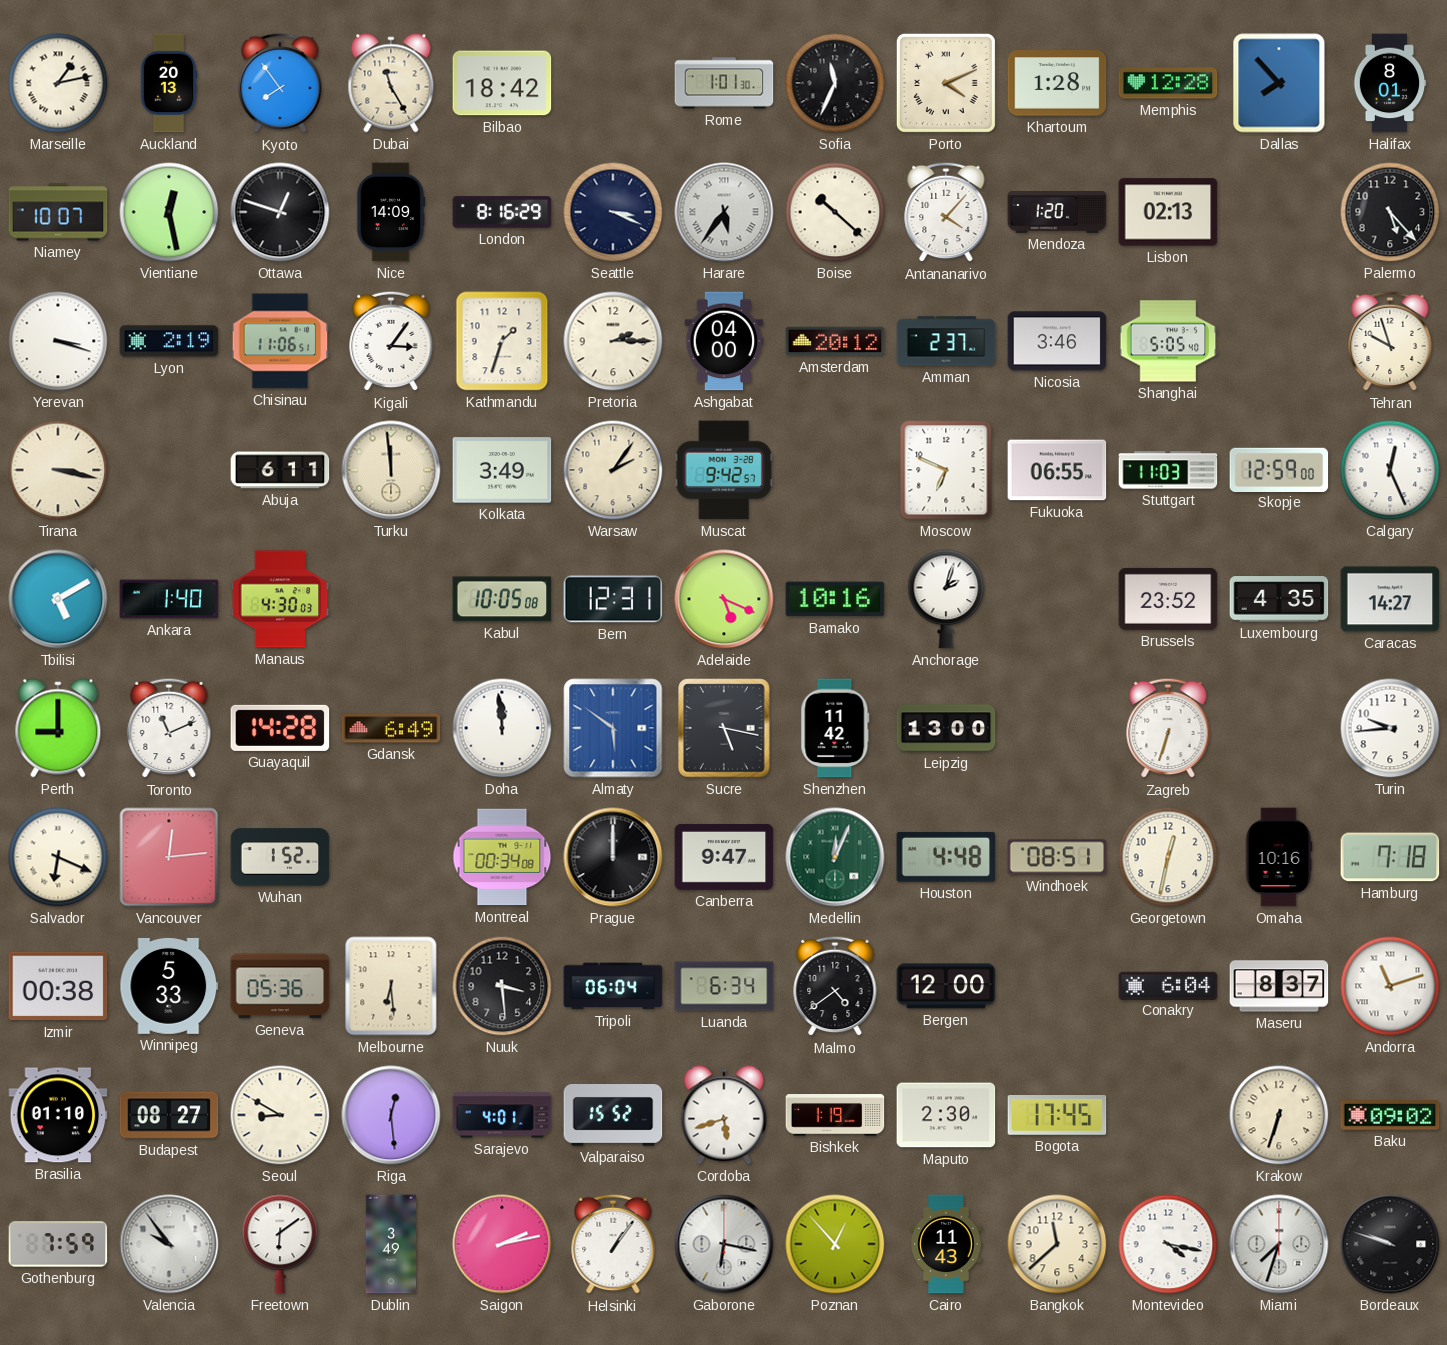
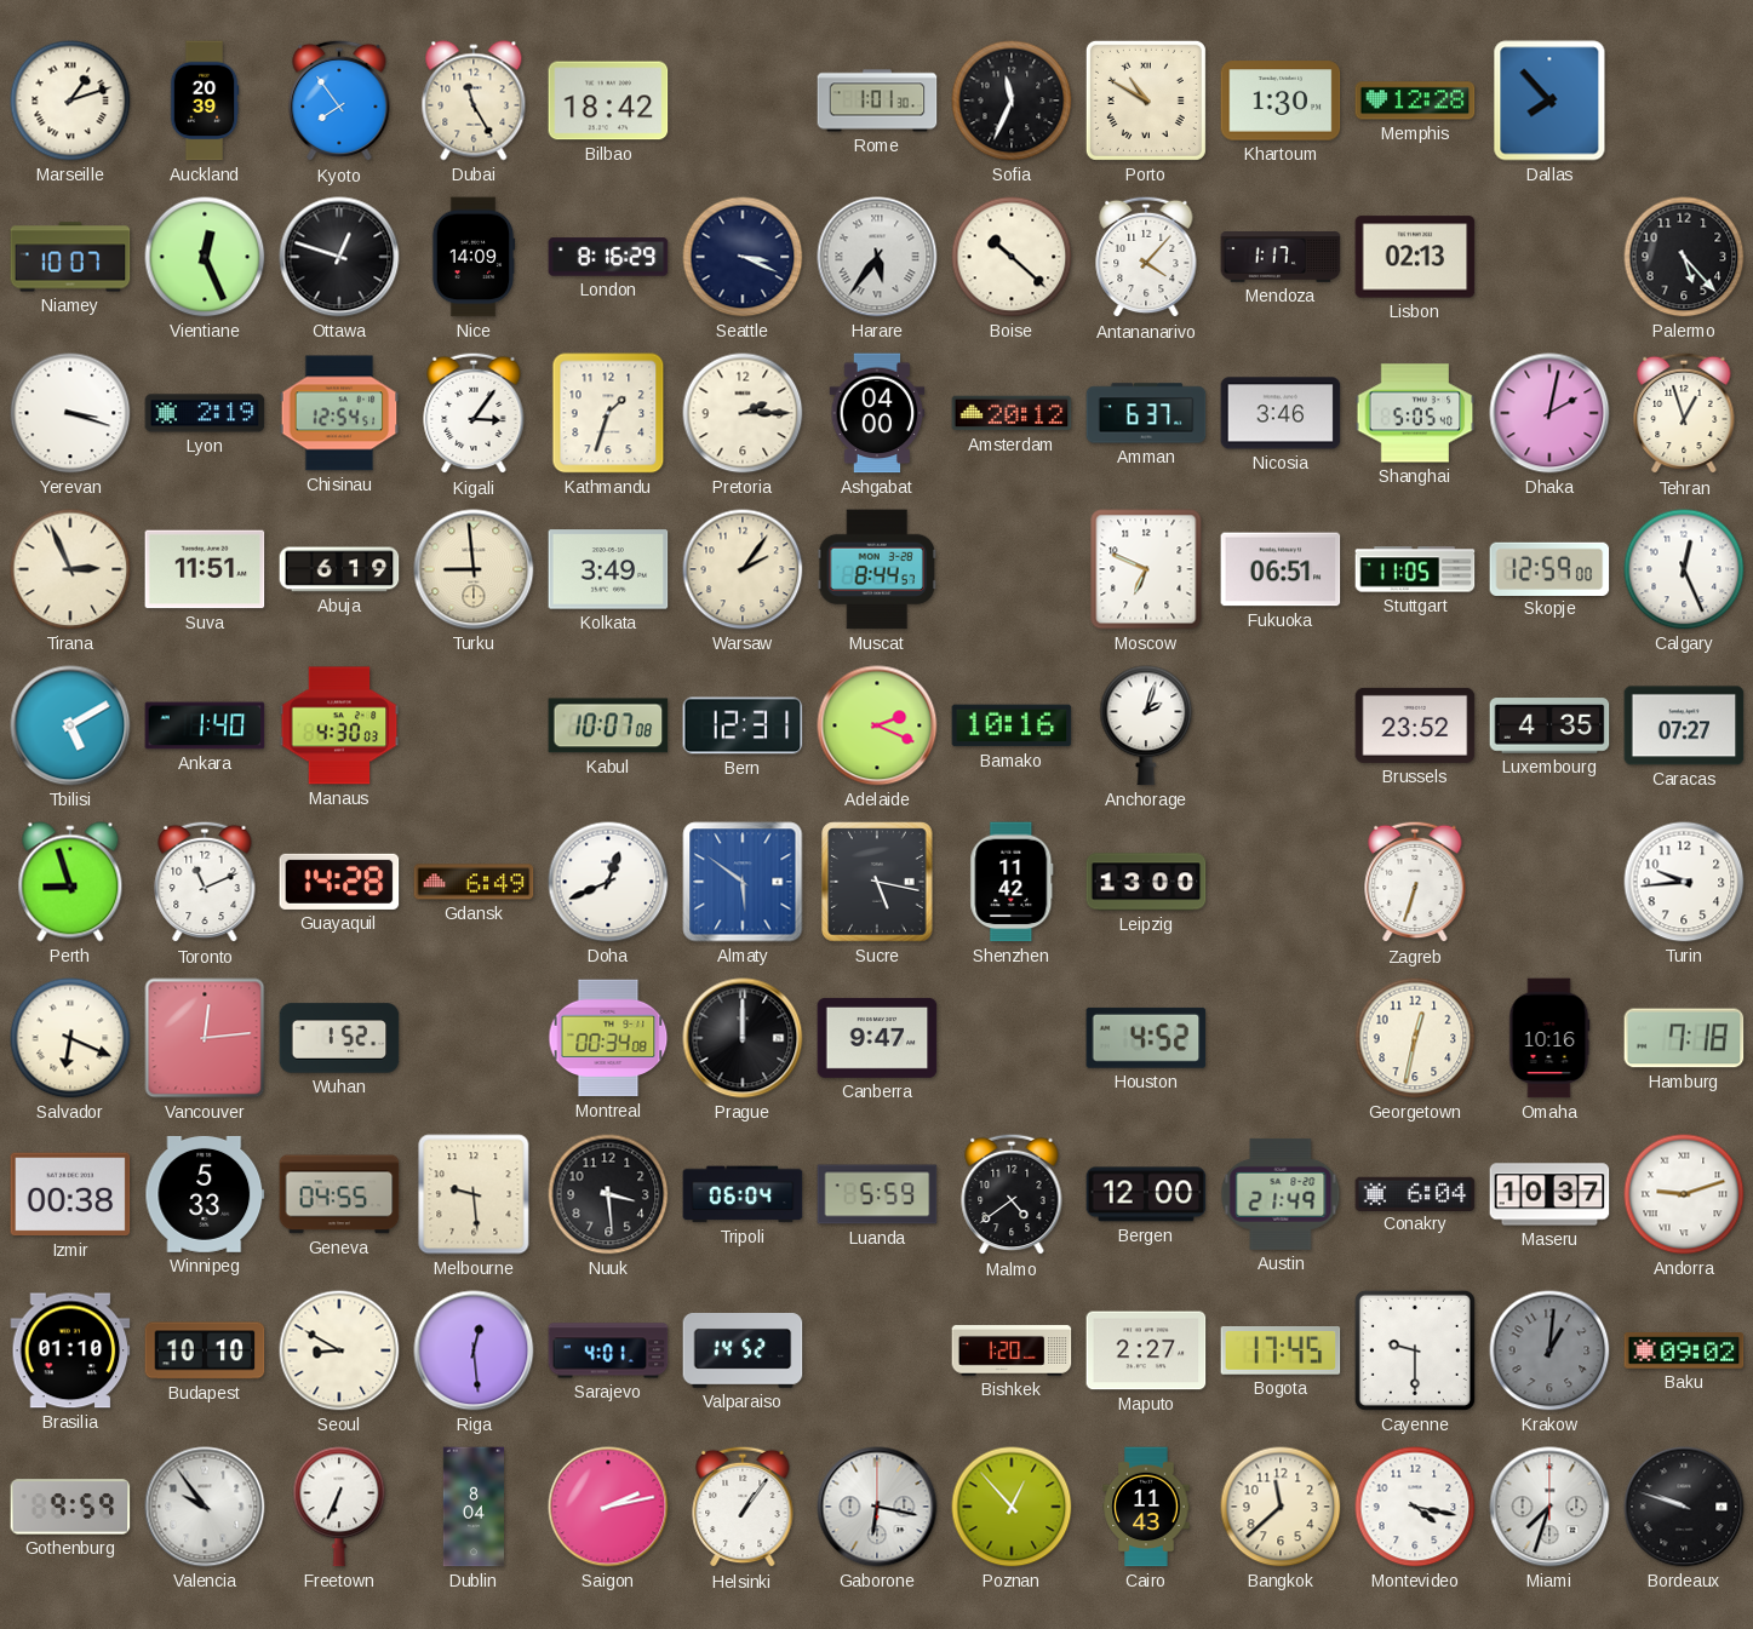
Marseille: 1:13 -> 1:12 (70, 101)
Auckland: 20:13 -> 20:39 (205, 101)
Porto: 4:11 -> 10:50 (1146, 101)
Khartoum: 1:28 -> 1:30 (1281, 101)
Halifax: 8:01 -> none (1390, 83)
Vientiane: 12:28 -> 12:26 (205, 257)
Mendoza: 1:20 -> 1:17 (1281, 257)
Chisinau: 11:06 -> 12:54 (339, 413)
Amman: 2:37 -> 6:37 (1146, 413)
Dhaka: none -> 2:02 (1549, 413)
Tehran: 9:57 -> 12:57 (1684, 413)
Tirana: 3:17 -> 2:56 (70, 569)
Suva: none -> 11:51 (205, 569)
Abuja: 6:11 -> 6:19 (339, 569)
Turku: 11:59 -> 8:59 (474, 569)
Muscat: 9:42 -> 8:44 (877, 569)
Fukuoka: 06:55 -> 06:51 (1281, 569)
Stuttgart: 11:03 -> 11:05 (1415, 569)
Kabul: 10:05 -> 10:07 (608, 725)
Adelaide: 5:19 -> 2:19 (877, 725)
Caracas: 14:27 -> 07:27 (1684, 725)
Perth: 9:00 -> 8:57 (70, 882)
Doha: 11:59 -> 12:41 (608, 882)
Medellin: 12:04 -> none (835, 857)
Houston: 4:48 -> 4:52 (1146, 1038)
Windhoek: 08:51 -> none (1057, 857)
Geneva: 05:36 -> 04:55 (339, 1194)
Melbourne: 6:29 -> 9:29 (474, 1194)
Luanda: 6:34 -> 5:59 (877, 1194)
Austin: none -> 21:49 (1281, 1194)
Maseru: 8:37 -> 10:37 (1549, 1194)
Andorra: 11:12 -> 9:12 (1684, 1194)
Budapest: 08:27 -> 10:10 (205, 1350)
Valparaiso: 15:52 -> 14:52 (743, 1352)
Cordoba: 5:42 -> none (724, 1115)
Bishkek: 1:19 -> 1:20 (1012, 1350)
Maputo: 2:30 -> 2:27 (1146, 1350)
Cayenne: none -> 9:30 (1415, 1350)
Krakow: 6:33 -> 1:01 (1549, 1350)
Krakow dial: cream -> grey (1549, 1350)
Gothenburg: 7:59 -> 9:59 (70, 1507)
Freetown: 6:09 -> 6:34 (339, 1507)
Dublin: 3:49 -> 8:04 (472, 1507)
